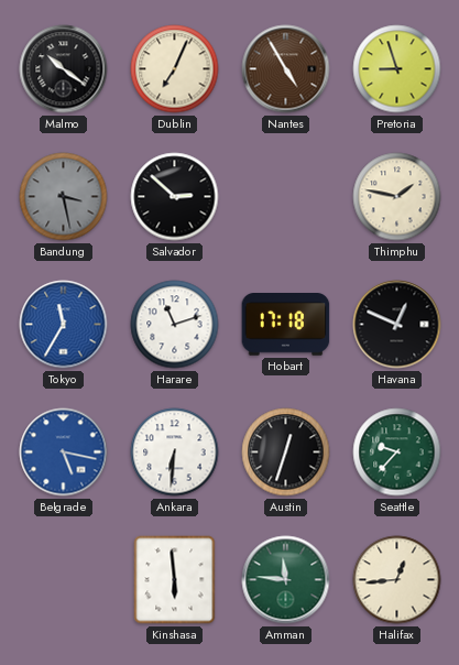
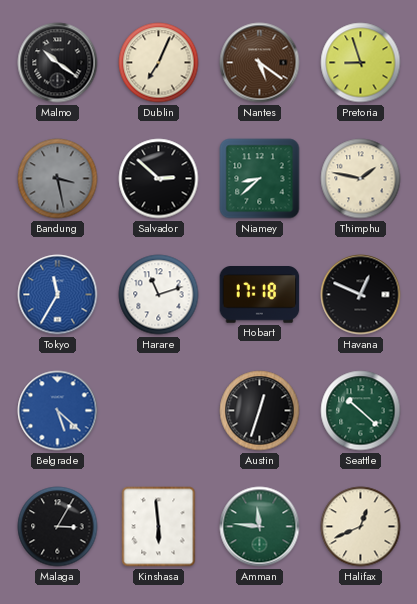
Nantes: 4:55 -> 5:21 (260, 63)
Niamey: none -> 8:38 (260, 179)
Belgrade: 5:17 -> 5:22 (58, 411)
Ankara: 6:31 -> none (175, 453)
Seattle: 9:37 -> 10:22 (361, 411)
Malaga: none -> 3:05 (58, 527)
Halifax: 12:44 -> 12:41 (361, 527)
